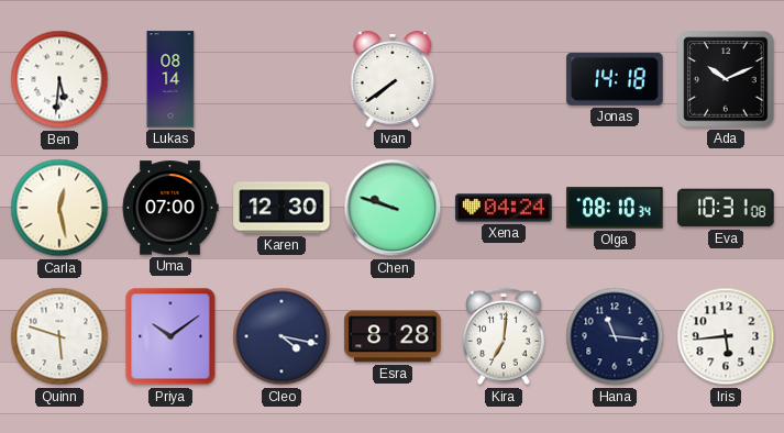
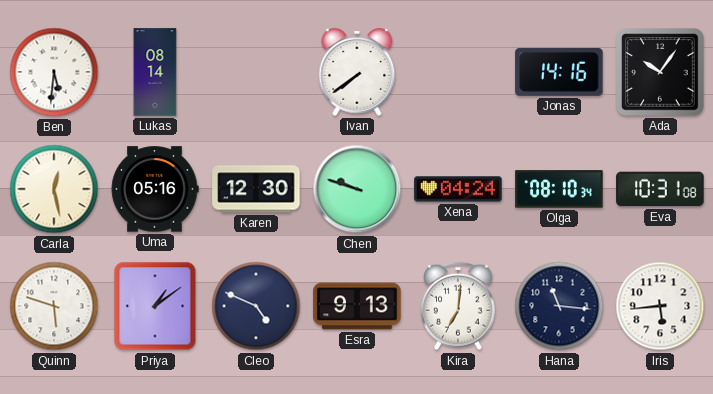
Jonas: 14:18 -> 14:16 (559, 72)
Ada: 10:11 -> 10:06 (660, 72)
Uma: 07:00 -> 05:16 (155, 189)
Priya: 10:09 -> 1:09 (155, 306)
Cleo: 4:17 -> 4:49 (256, 306)
Esra: 8:28 -> 9:13 (357, 306)
